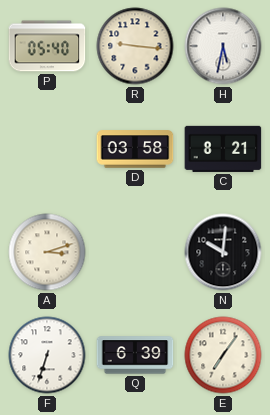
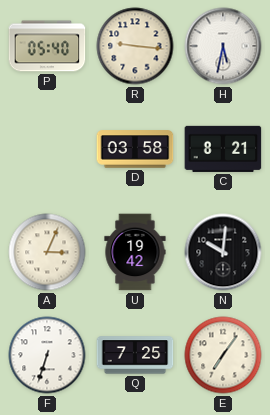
A: 3:12 -> 3:04 (47, 252)
U: none -> 19:42 (135, 252)
Q: 6:39 -> 7:25 (135, 355)
